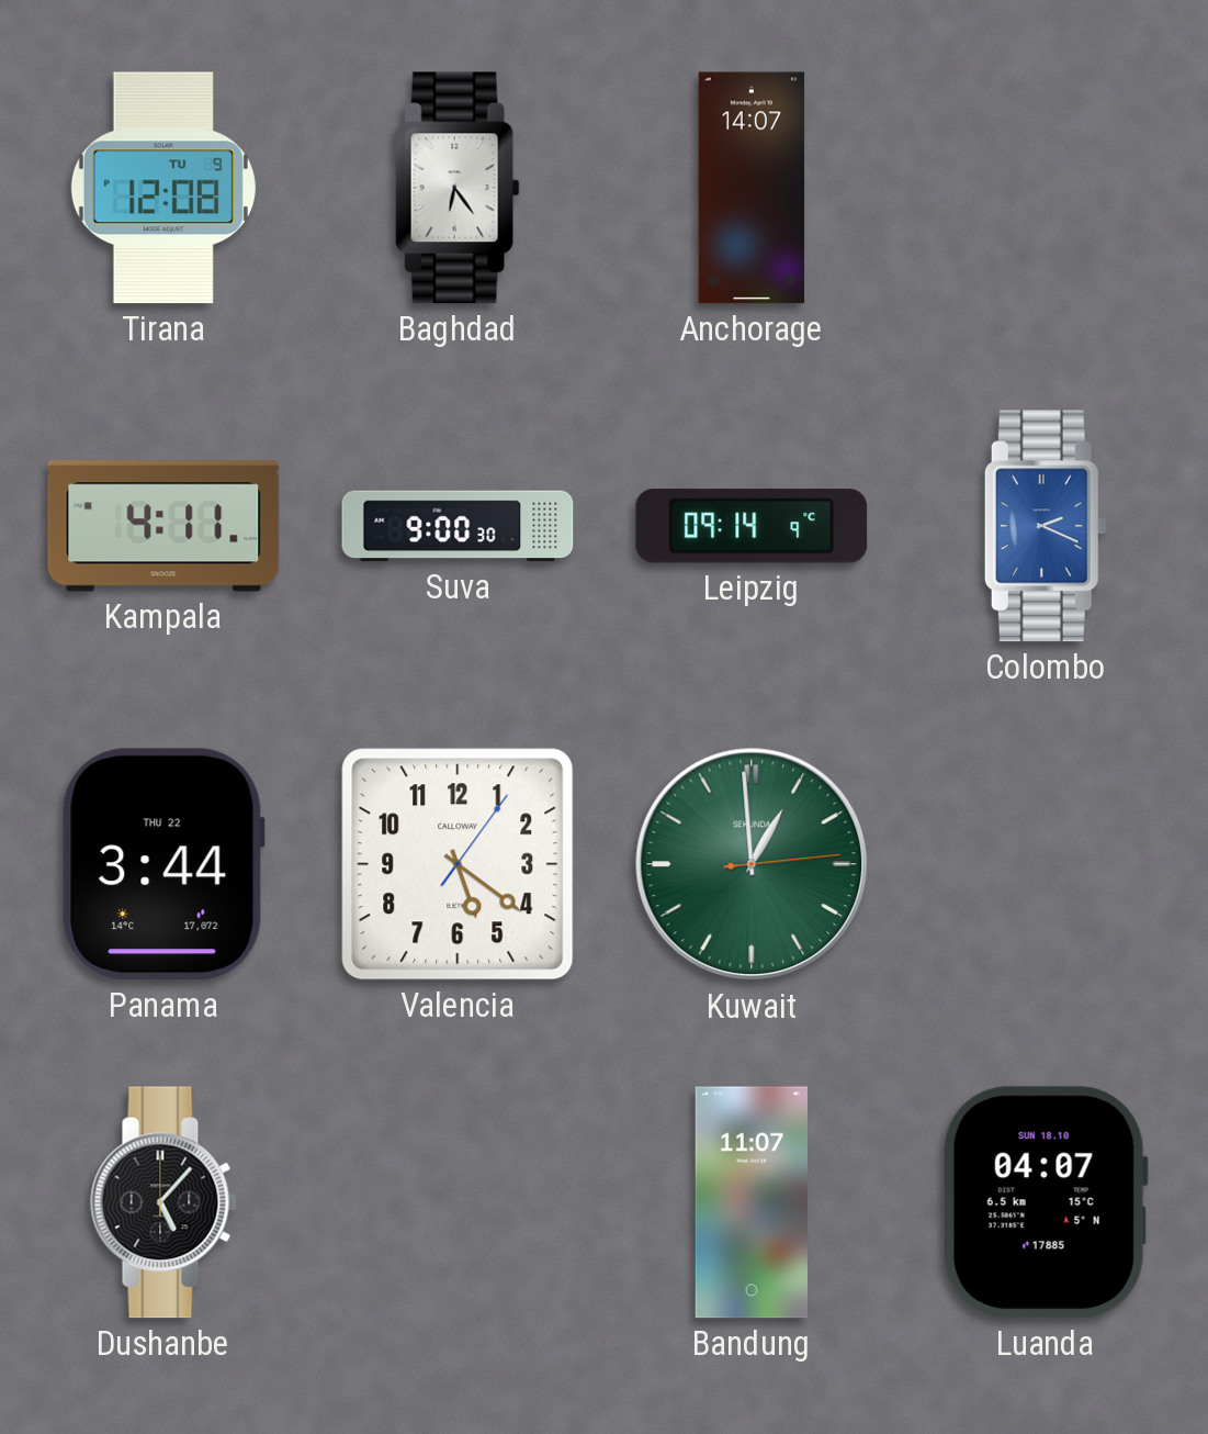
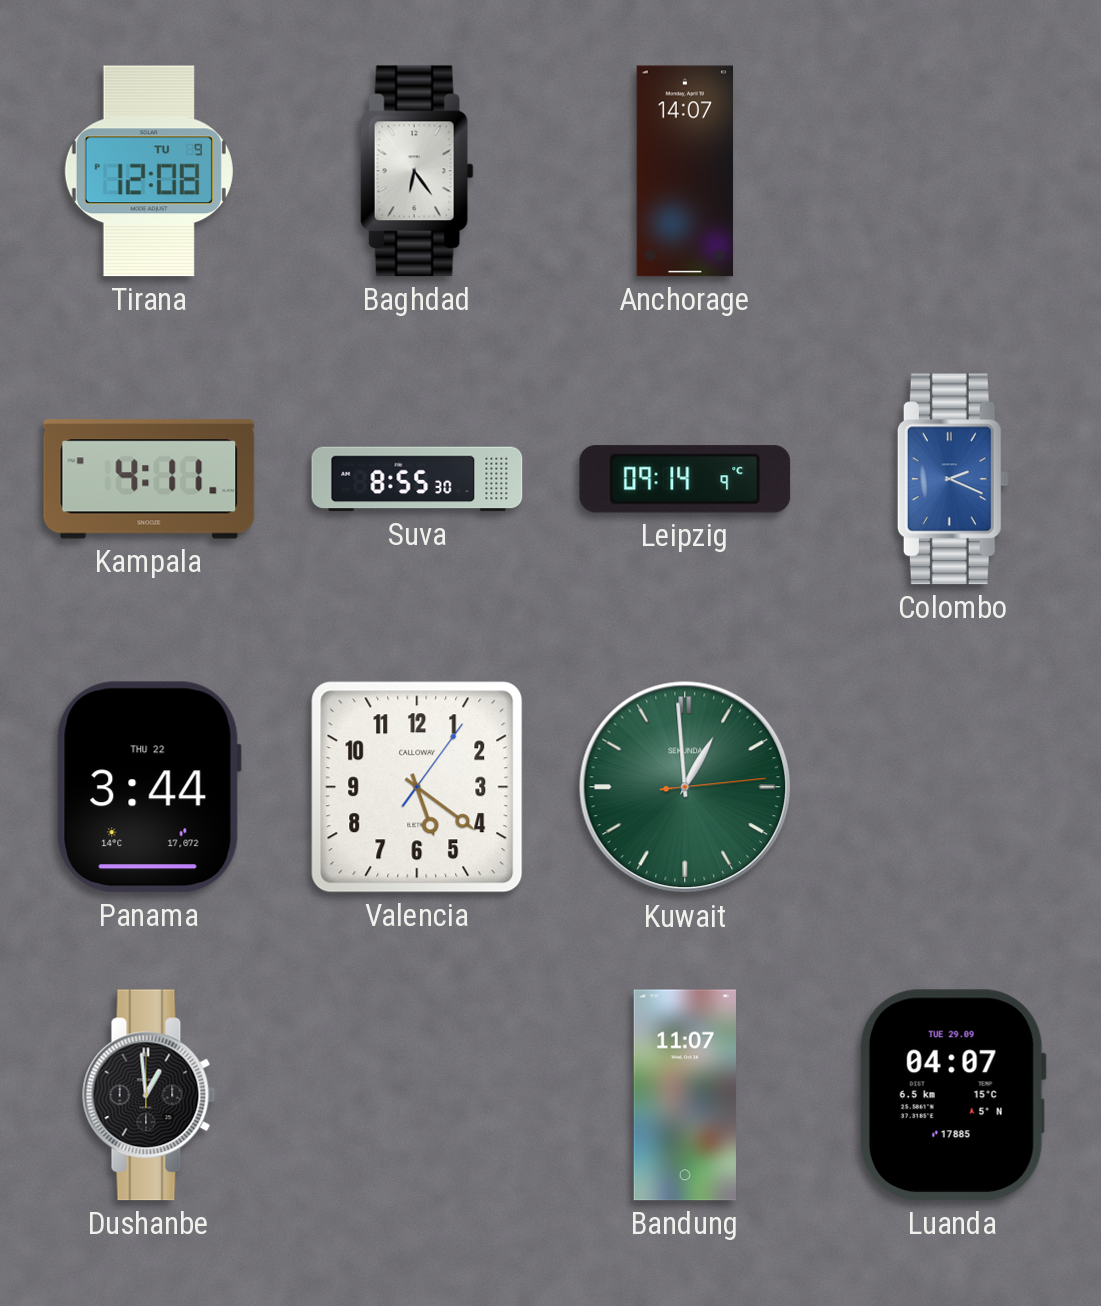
Suva: 9:00 -> 8:55 (417, 479)
Dushanbe: 5:07 -> 12:59 (149, 1095)
Luanda date: SUN 18.10 -> TUE 29.09 (953, 1095)
